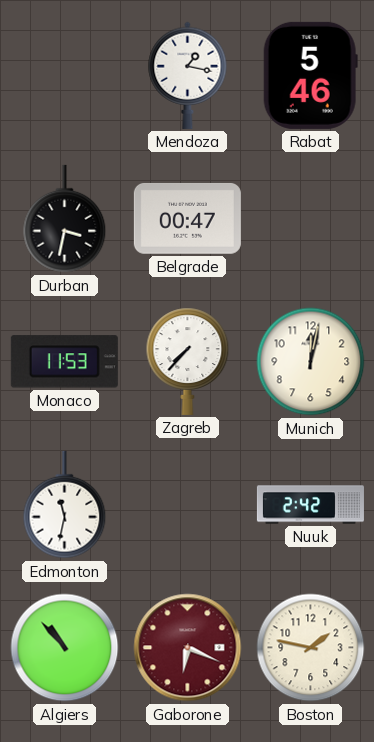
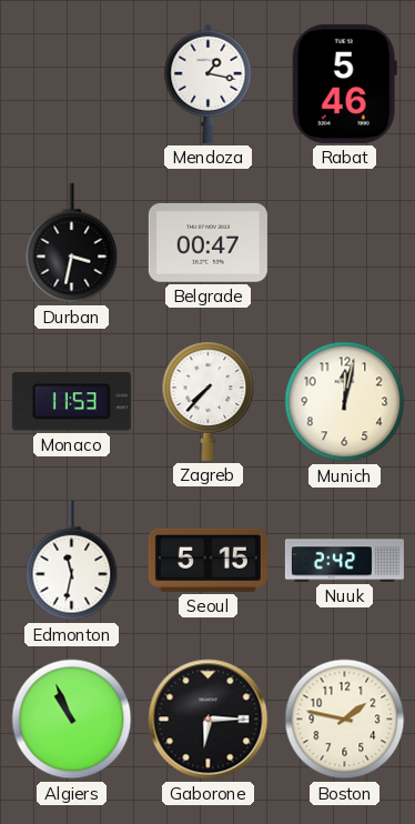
Seoul: none -> 5:15 (207, 560)
Algiers: 10:53 -> 10:56 (72, 720)
Gaborone: 6:19 -> 6:15 (209, 720)
Gaborone dial: burgundy -> black (209, 720)
